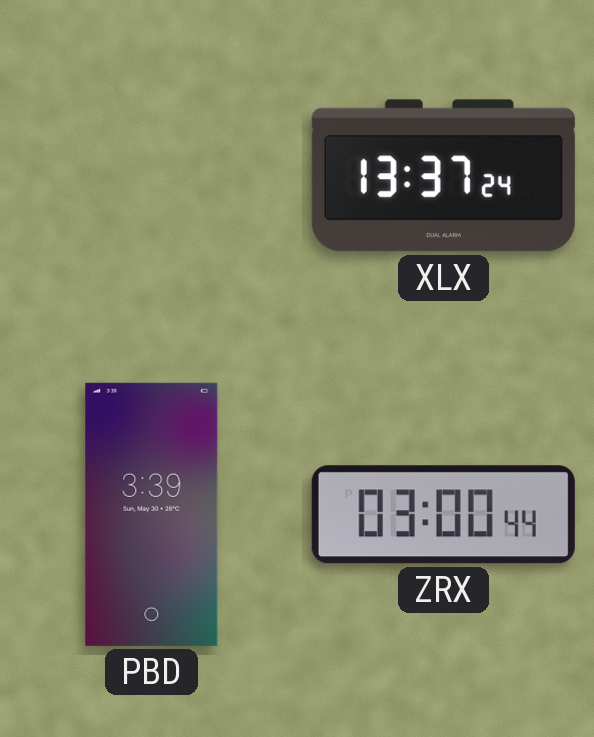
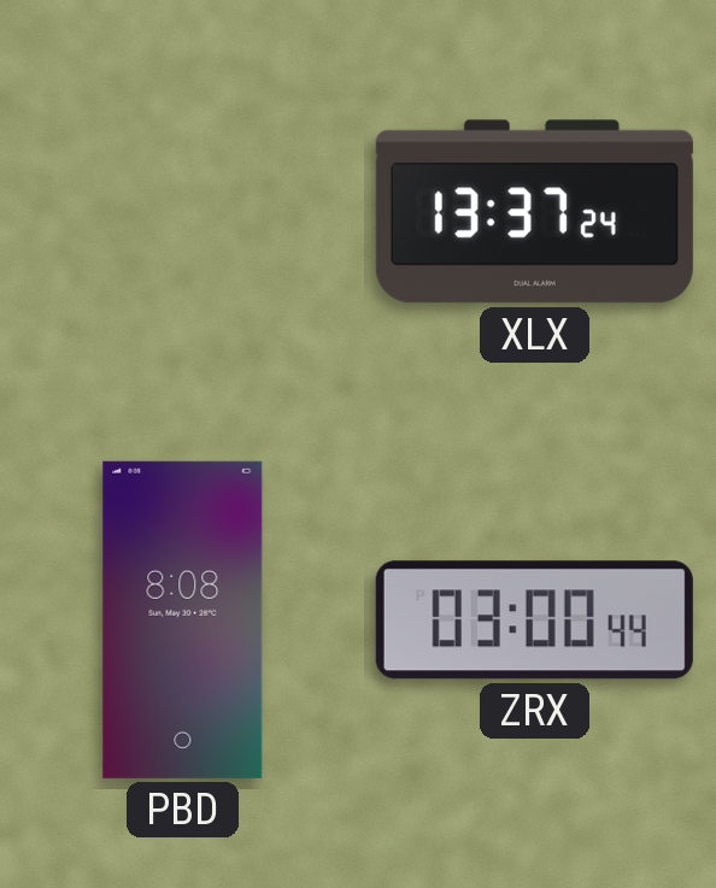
PBD: 3:39 -> 8:08 (183, 619)
